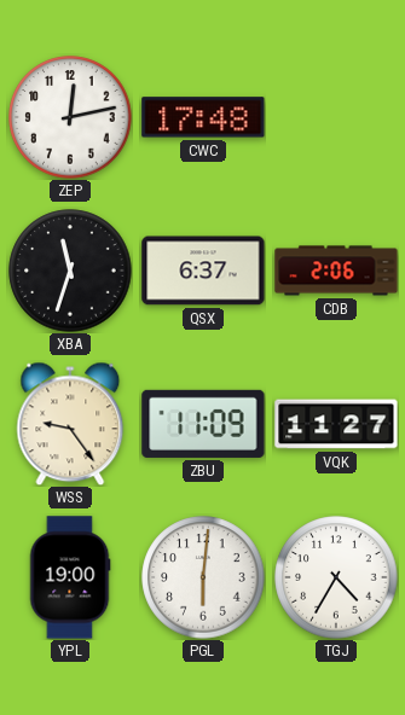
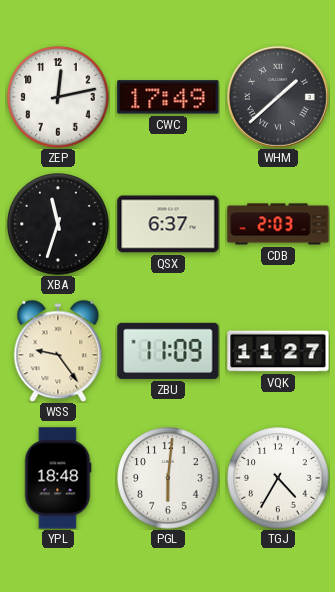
CWC: 17:48 -> 17:49 (168, 97)
WHM: none -> 1:38 (278, 97)
CDB: 2:06 -> 2:03 (278, 224)
YPL: 19:00 -> 18:48 (58, 478)
